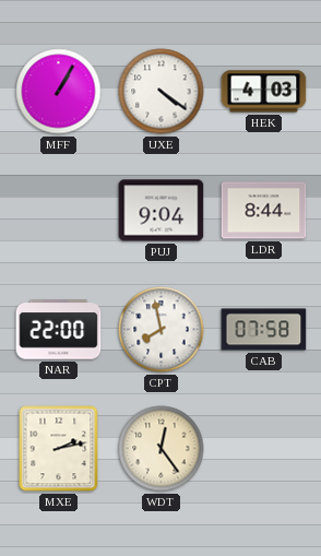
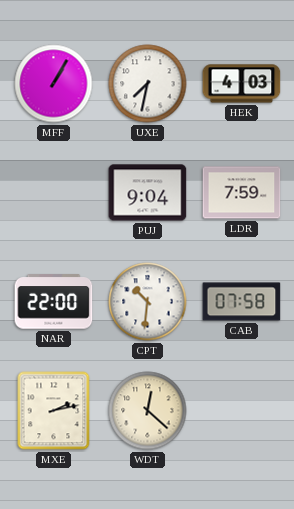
UXE: 4:21 -> 7:32 (148, 84)
LDR: 8:44 -> 7:59 (242, 193)
CPT: 7:58 -> 10:31 (148, 302)
WDT: 12:24 -> 12:22 (148, 411)
